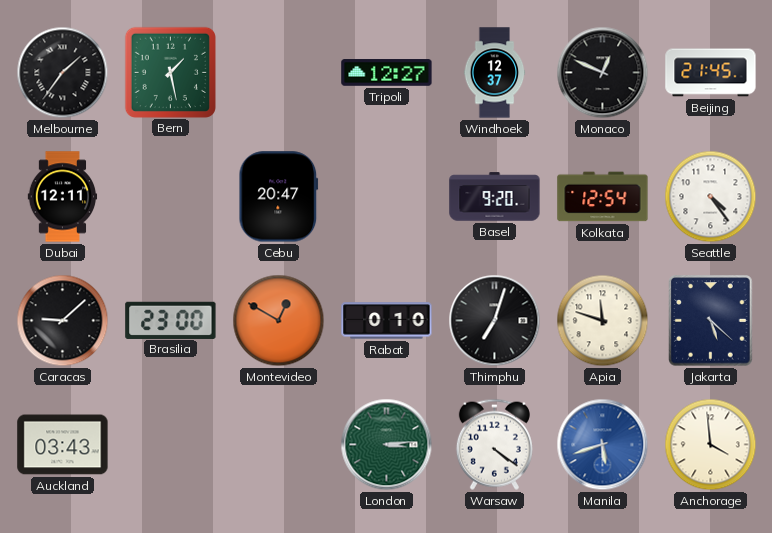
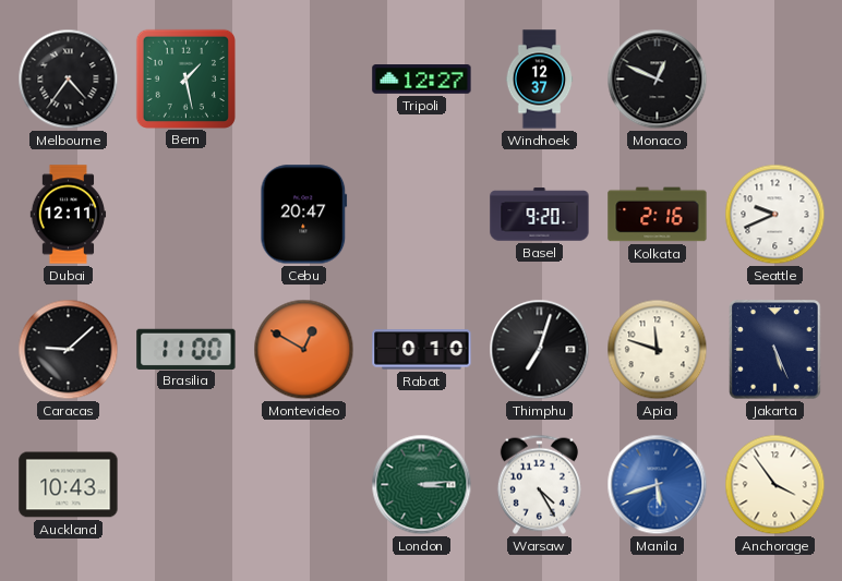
Melbourne: 1:36 -> 4:36 (69, 80)
Beijing: 21:45 -> none (711, 73)
Kolkata: 12:54 -> 2:16 (658, 215)
Seattle: 4:24 -> 9:41 (775, 215)
Brasilia: 23:00 -> 11:00 (187, 349)
Jakarta: 5:22 -> 5:26 (775, 350)
Auckland: 03:43 -> 10:43 (69, 485)
Warsaw: 4:21 -> 4:25 (539, 484)
Anchorage: 3:59 -> 3:54 (775, 485)
